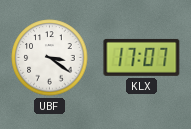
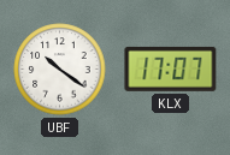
UBF: 3:21 -> 10:21 (60, 70)
